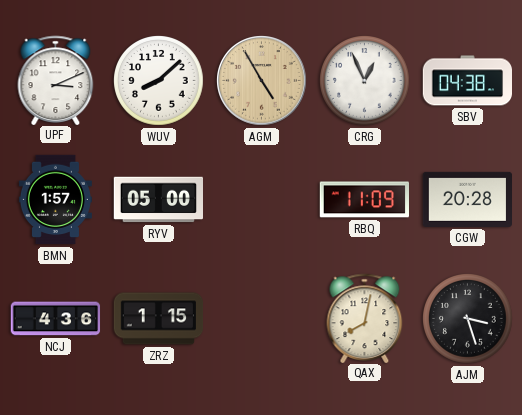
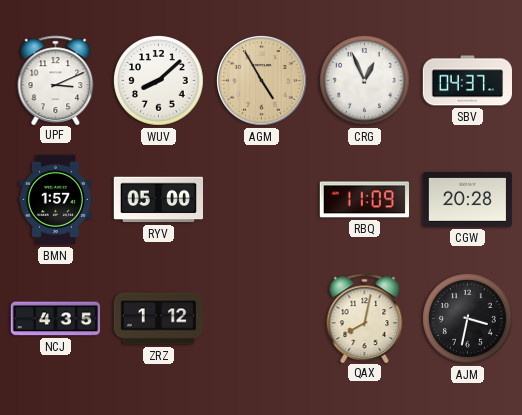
SBV: 04:38 -> 04:37 (467, 81)
NCJ: 4:36 -> 4:35 (56, 319)
ZRZ: 1:15 -> 1:12 (159, 319)
AJM: 3:27 -> 3:32 (468, 319)
